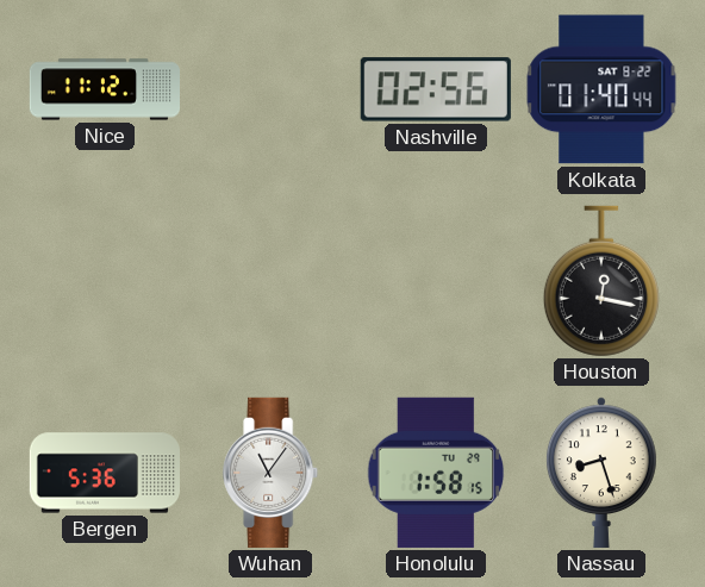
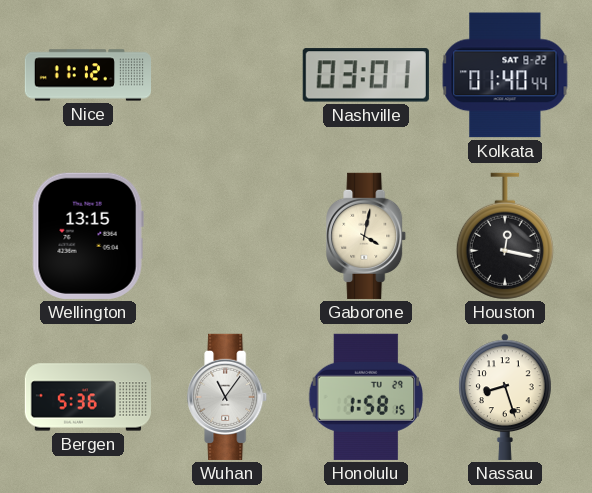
Nashville: 02:56 -> 03:01 (366, 75)
Wellington: none -> 13:15 (88, 236)
Gaborone: none -> 4:02 (367, 236)
